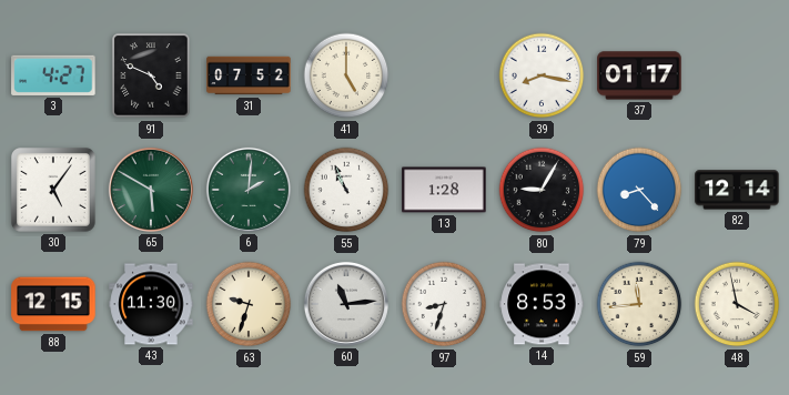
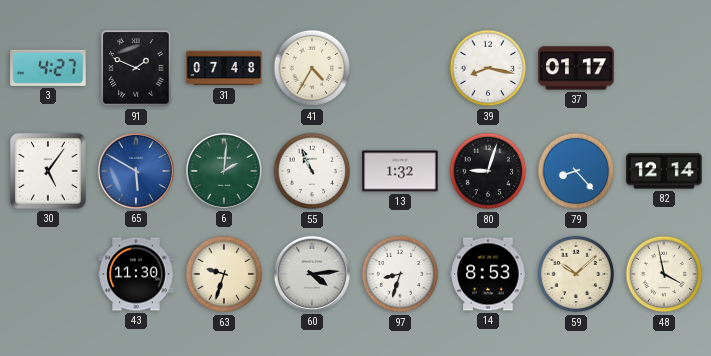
91: 4:49 -> 1:49 (136, 68)
31: 07:52 -> 07:48 (224, 68)
41: 5:00 -> 4:35 (312, 68)
65 dial: green -> blue (136, 171)
13: 1:28 -> 1:32 (400, 171)
80: 9:05 -> 9:03 (488, 171)
88: 12:15 -> none (53, 304)
60: 11:14 -> 4:14 (312, 274)
59: 11:44 -> 10:08 (576, 274)
